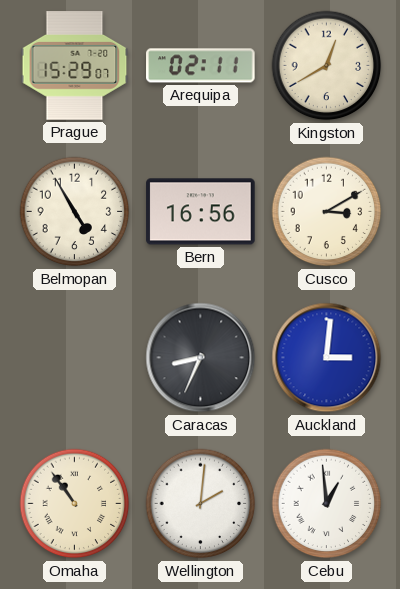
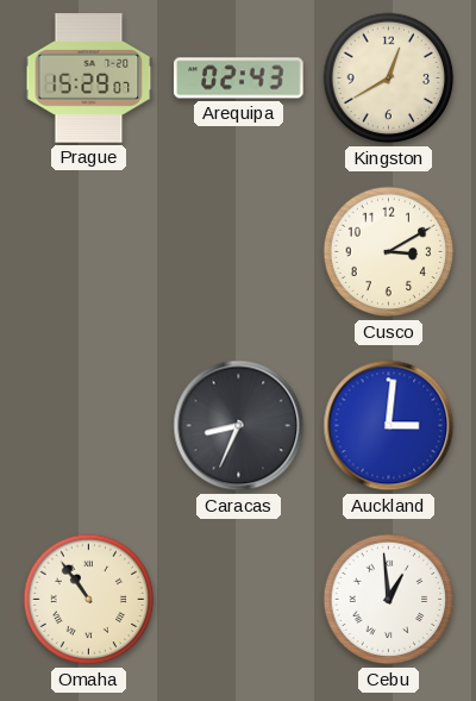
Arequipa: 02:11 -> 02:43 (239, 79)
Belmopan: 4:55 -> none (75, 212)
Bern: 16:56 -> none (201, 212)
Wellington: 2:01 -> none (201, 504)
